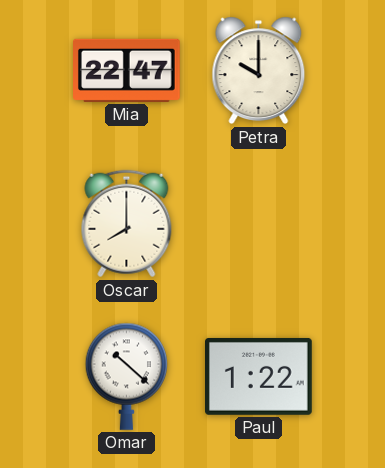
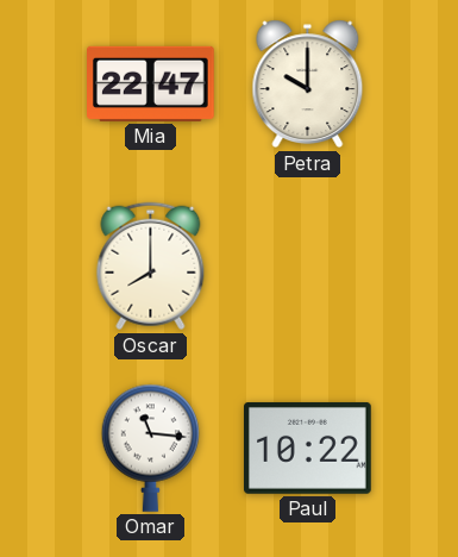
Omar: 10:22 -> 11:16 (151, 448)
Paul: 1:22 -> 10:22 (308, 448)
